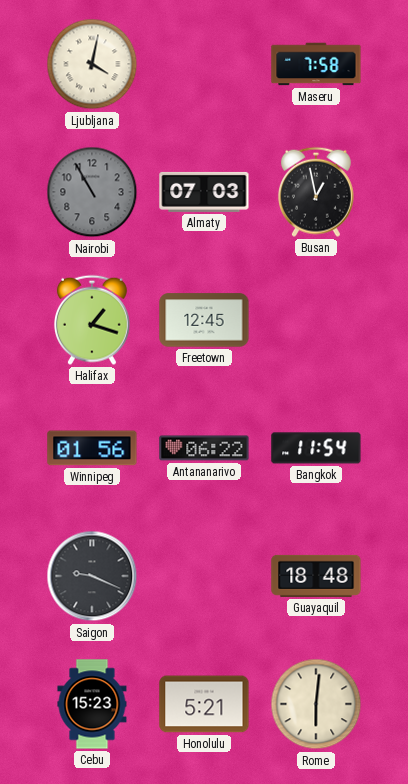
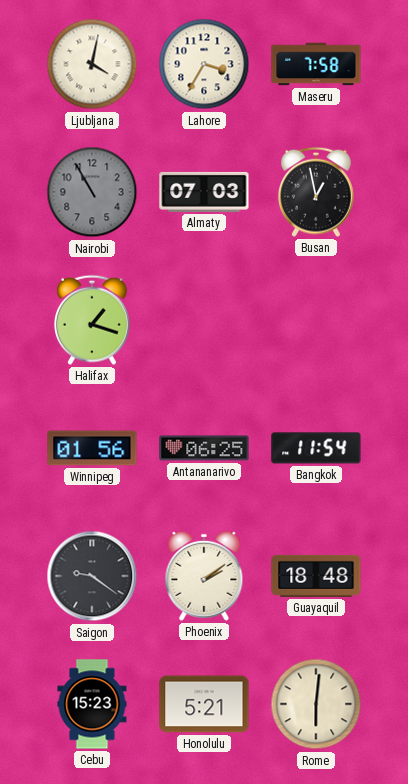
Lahore: none -> 3:35 (204, 64)
Freetown: 12:45 -> none (204, 320)
Antananarivo: 06:22 -> 06:25 (204, 448)
Saigon: 9:19 -> 9:21 (92, 576)
Phoenix: none -> 2:09 (204, 576)
